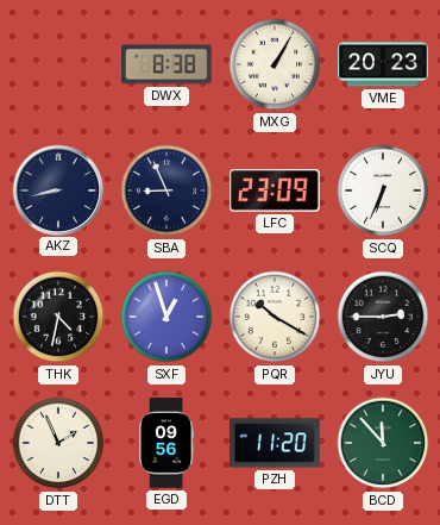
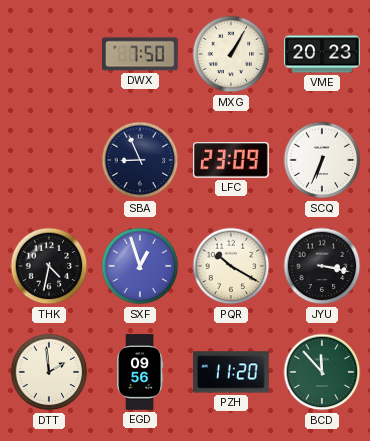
DWX: 8:38 -> 7:50 (141, 54)
AKZ: 8:43 -> none (57, 189)
JYU: 2:45 -> 3:17 (322, 266)
DTT: 1:56 -> 1:59 (49, 372)
